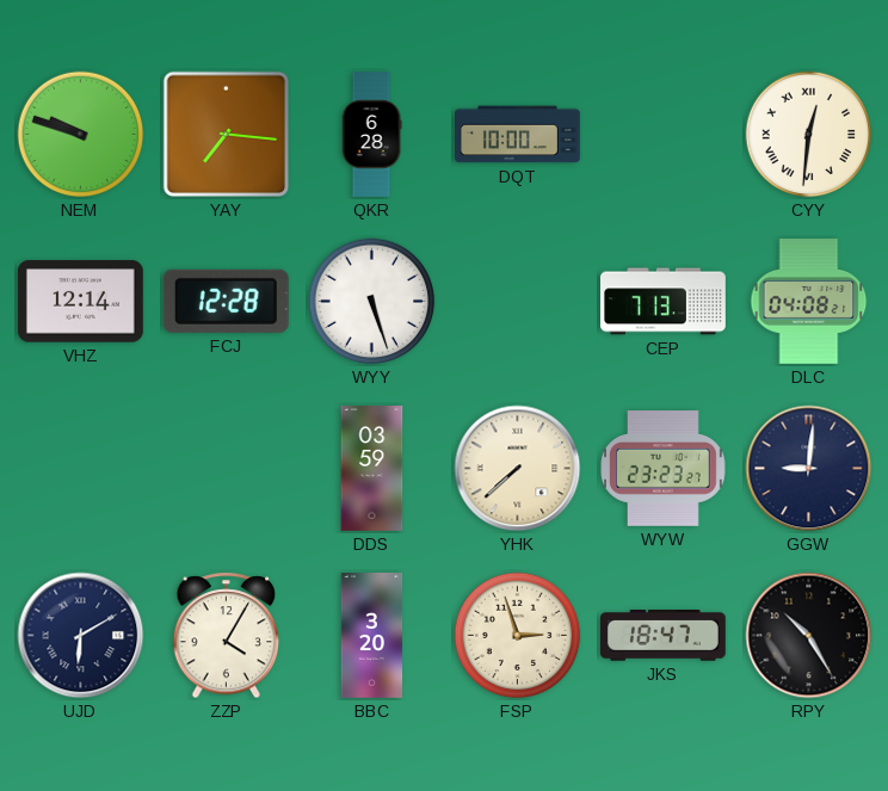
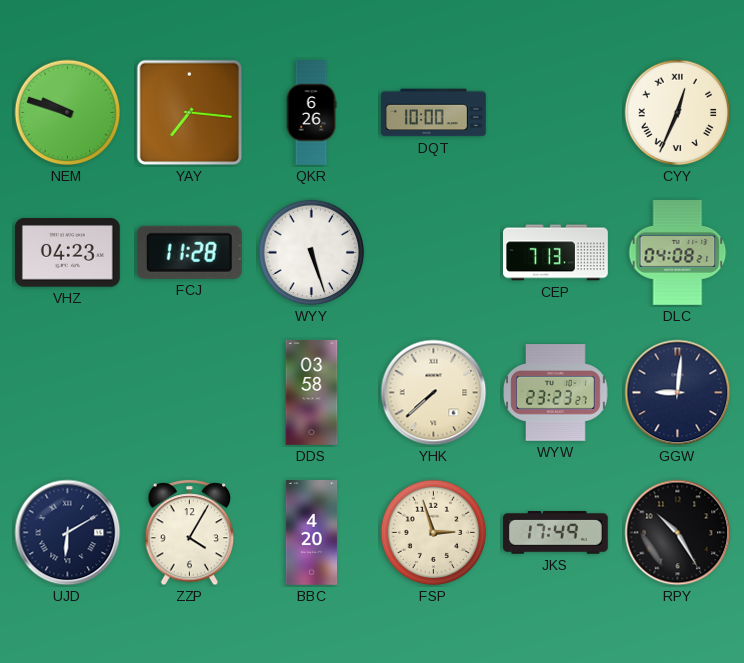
QKR: 6:28 -> 6:26 (311, 113)
CYY: 12:31 -> 12:34 (678, 113)
VHZ: 12:14 -> 04:23 (67, 253)
FCJ: 12:28 -> 11:28 (189, 252)
DDS: 03:59 -> 03:58 (312, 393)
BBC: 3:20 -> 4:20 (312, 533)
JKS: 18:47 -> 17:49 (555, 533)
